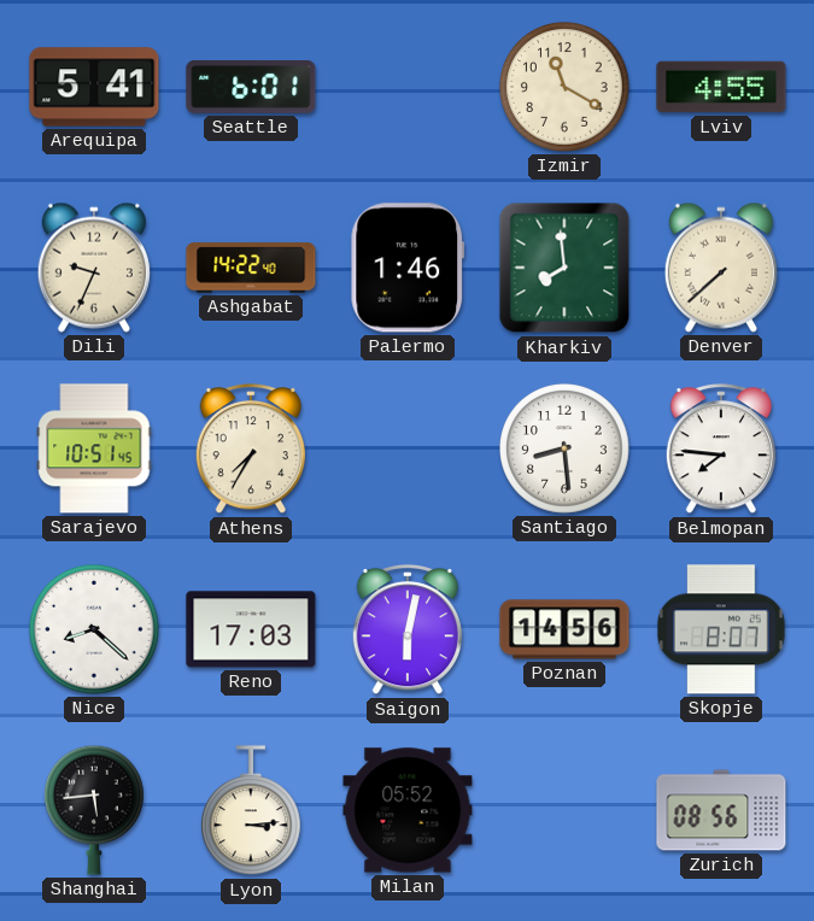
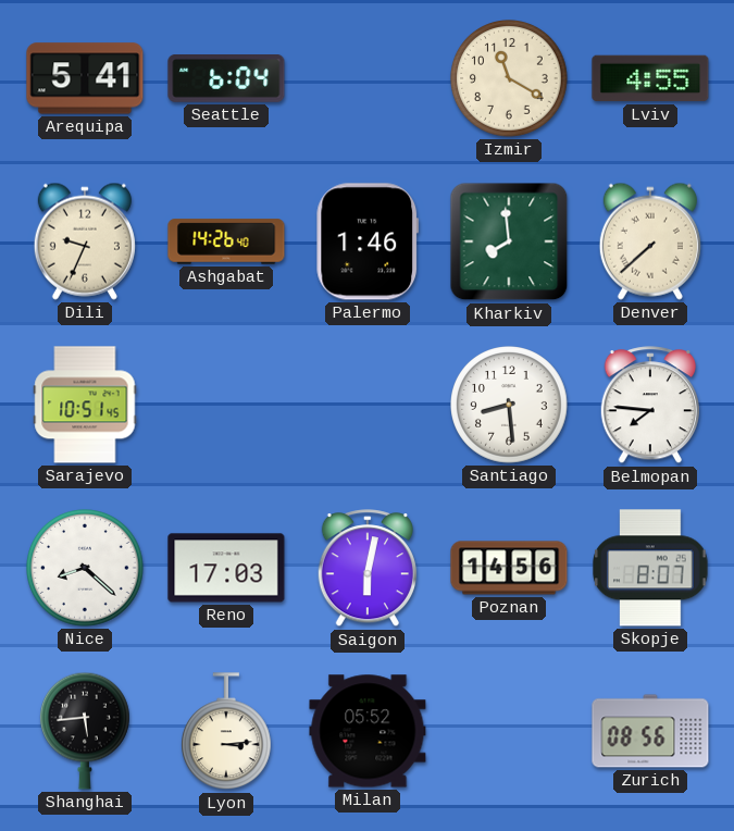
Seattle: 6:01 -> 6:04 (226, 78)
Ashgabat: 14:22 -> 14:26 (226, 241)
Athens: 7:35 -> none (250, 450)
